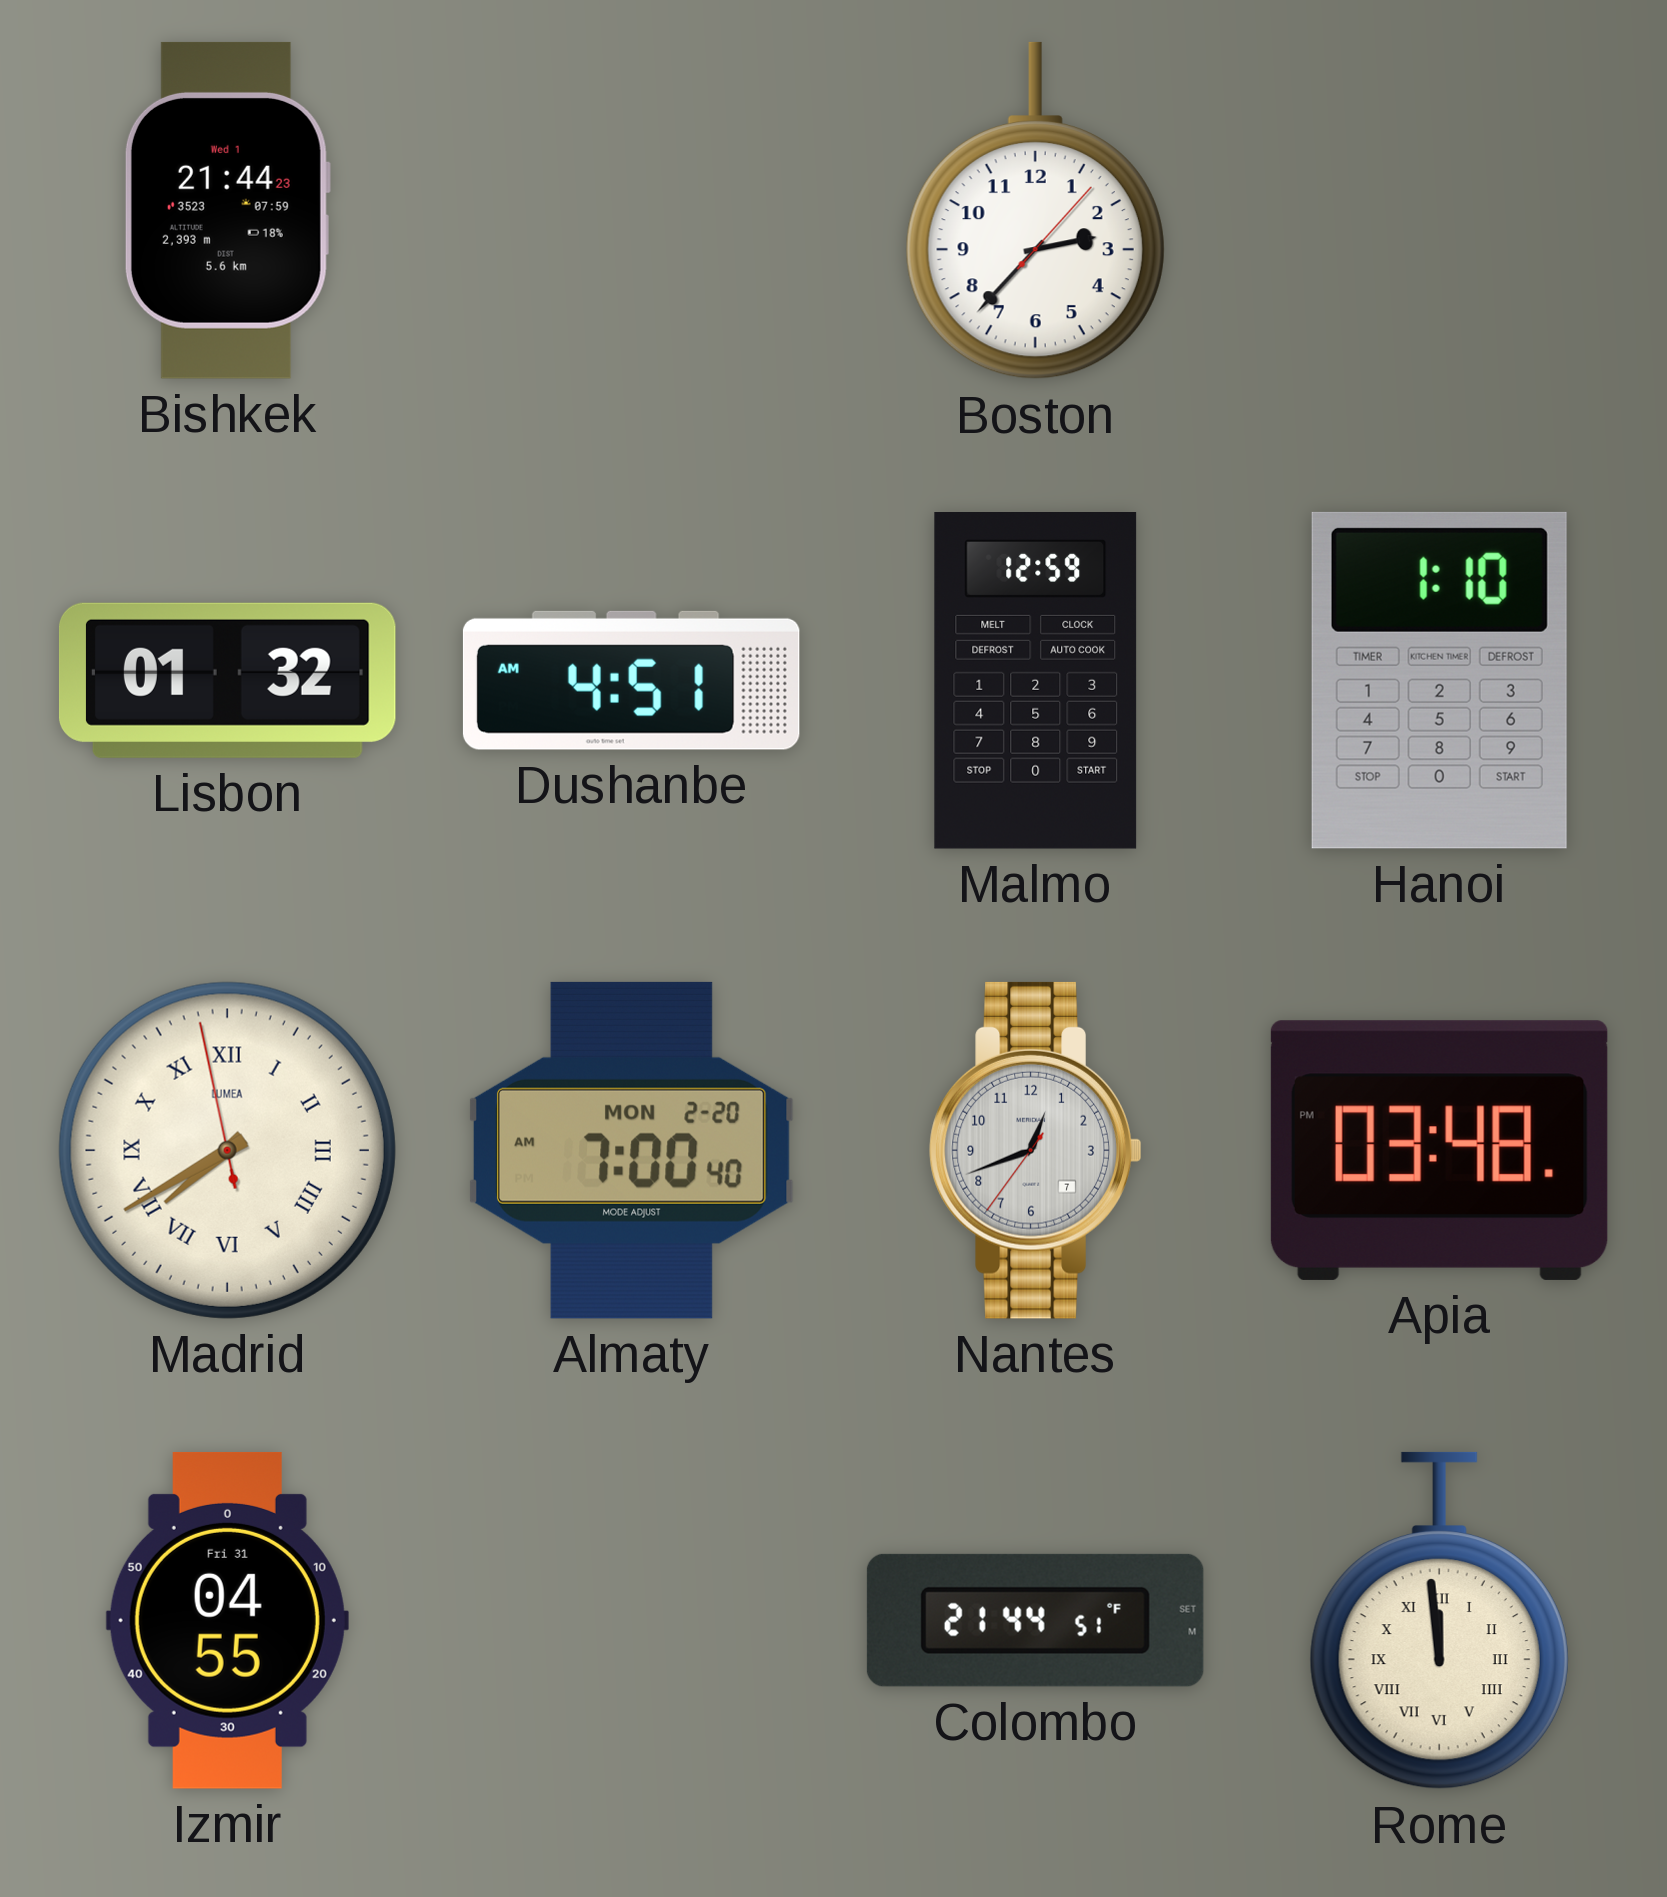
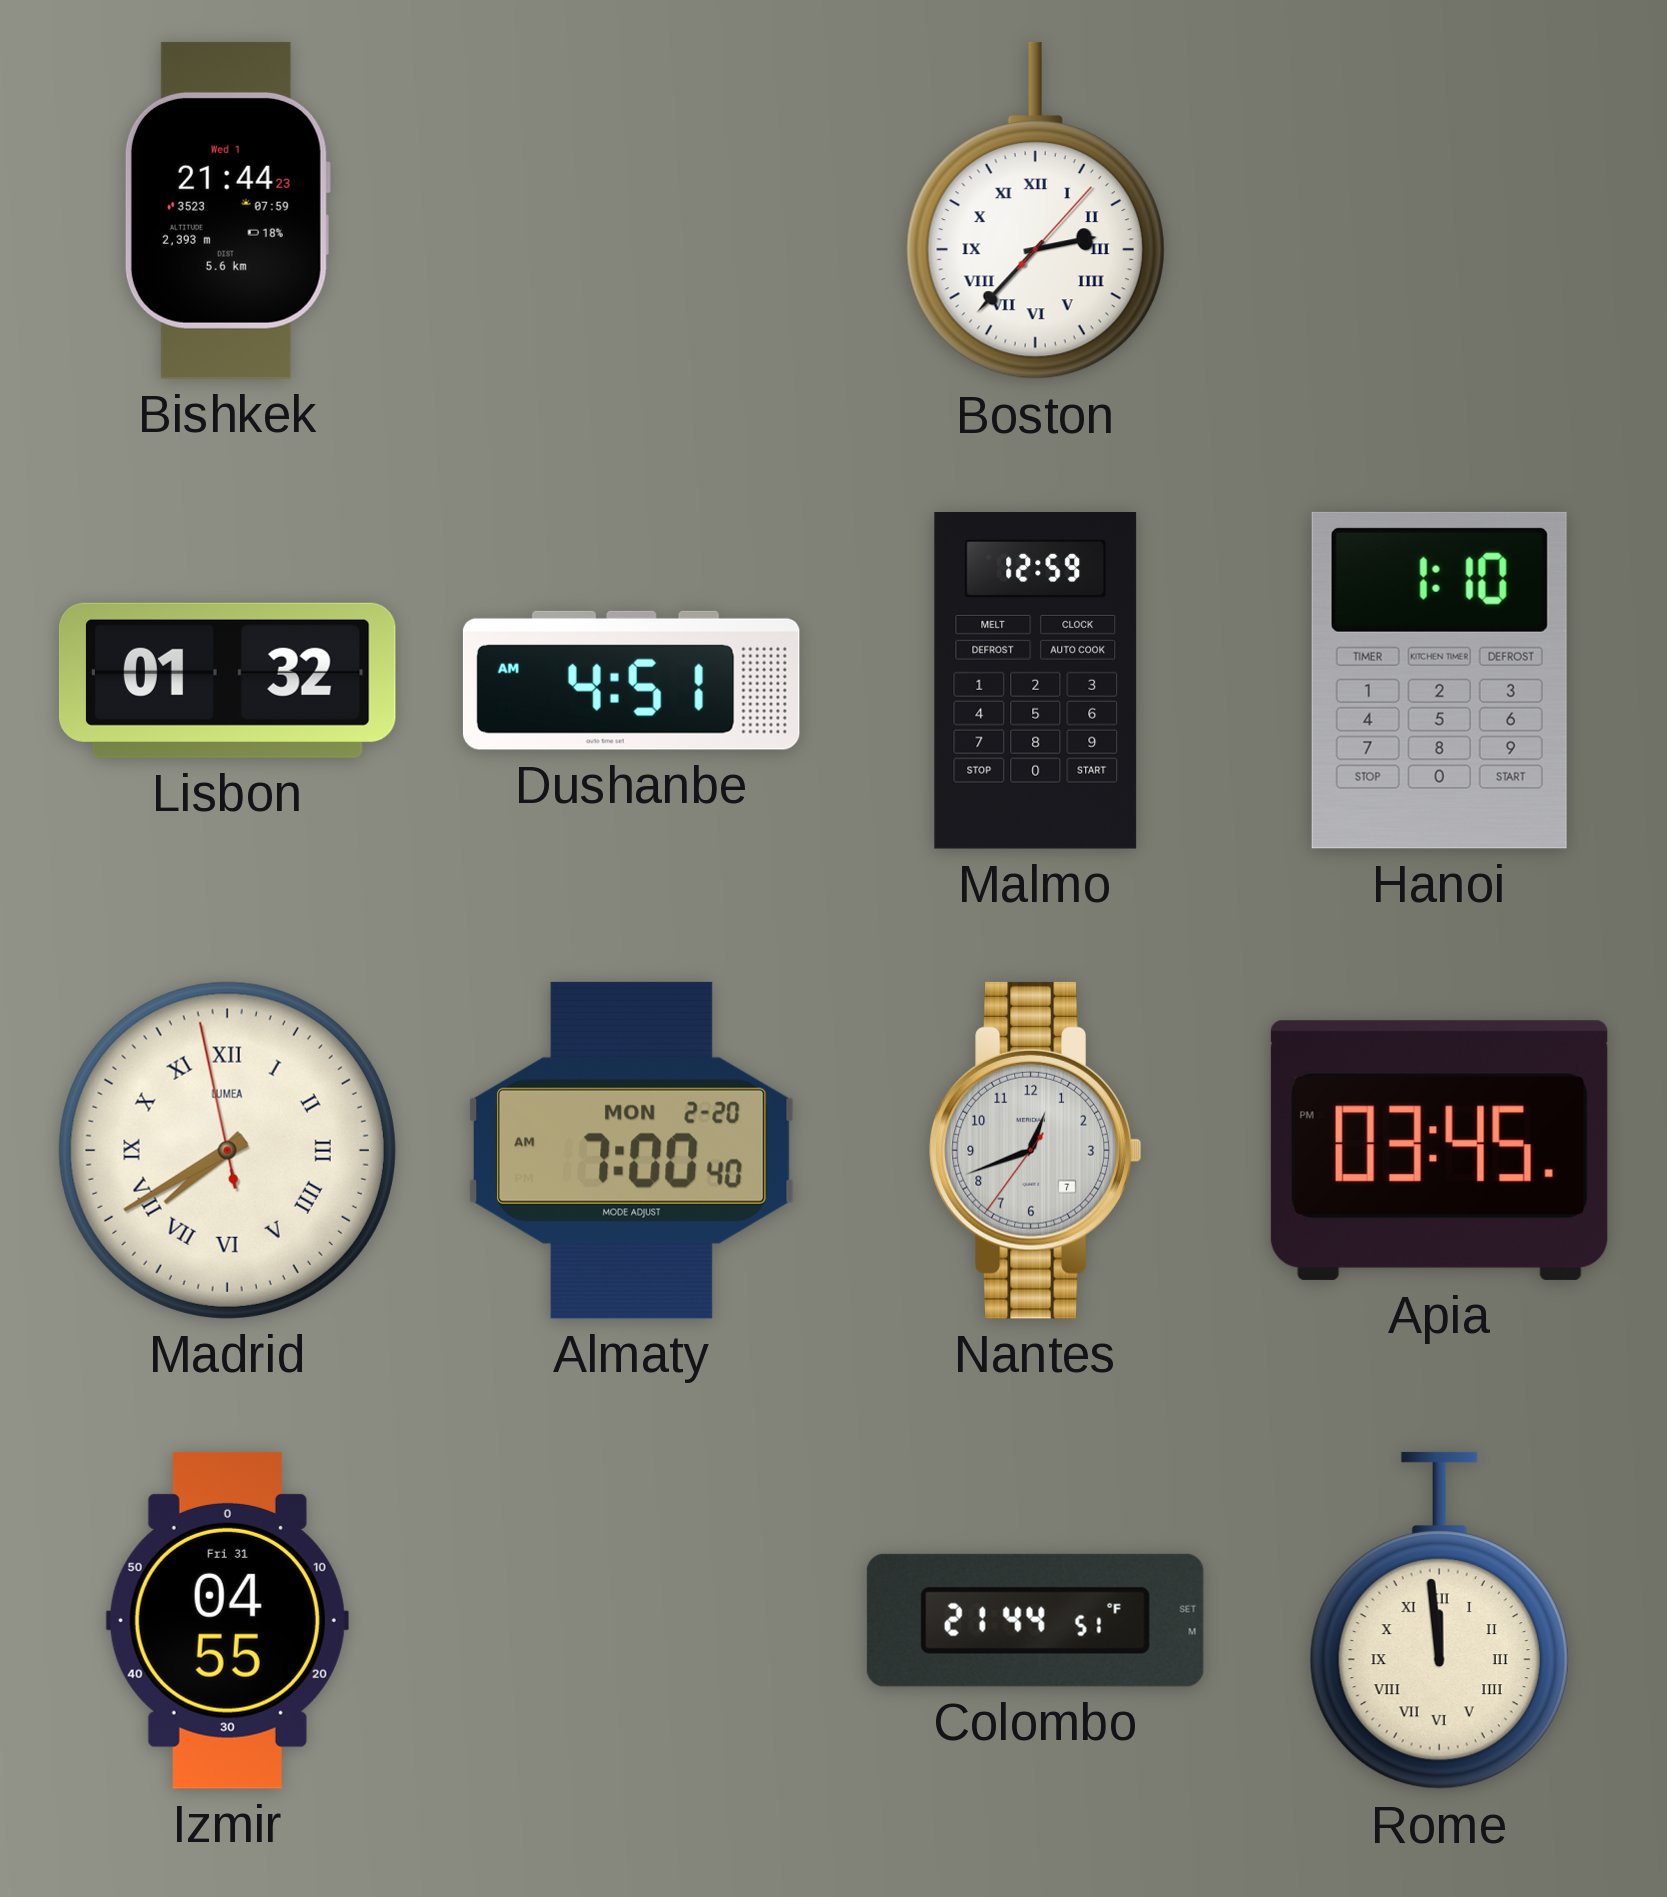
Boston numerals: Arabic -> Roman (1035, 211)
Apia: 03:48 -> 03:45 (1439, 1150)
